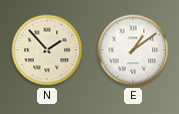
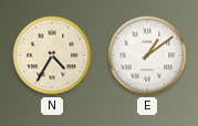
N: 1:53 -> 4:35 (52, 55)
